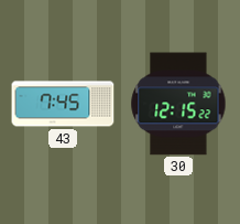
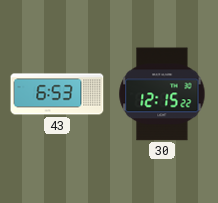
43: 7:45 -> 6:53 (57, 94)
